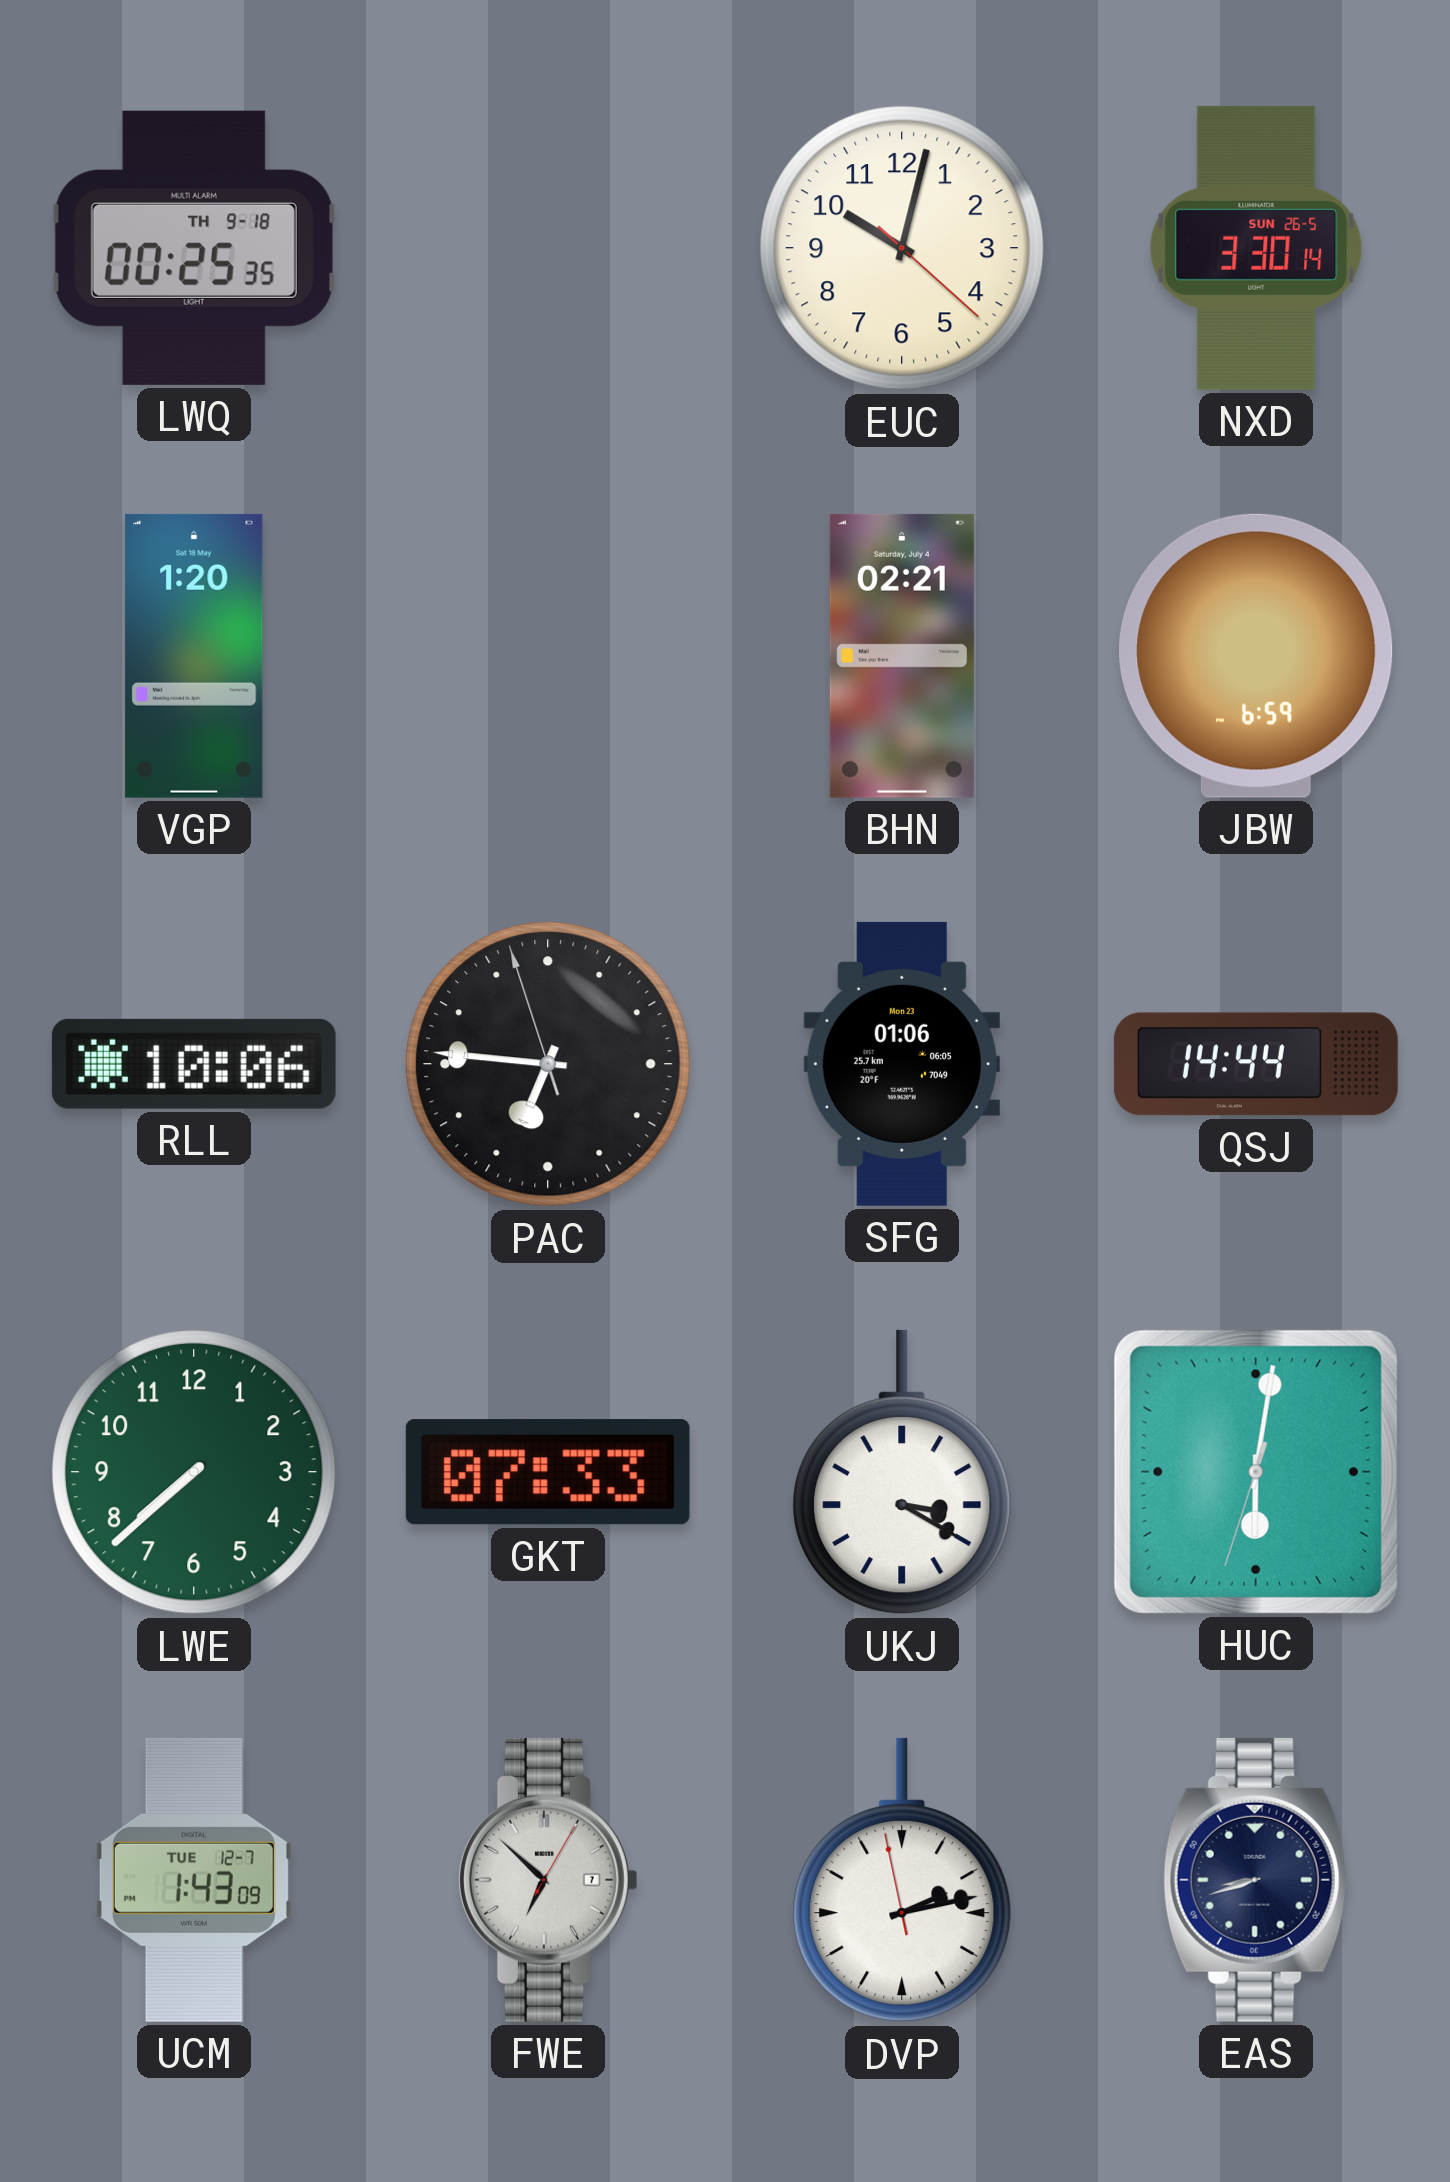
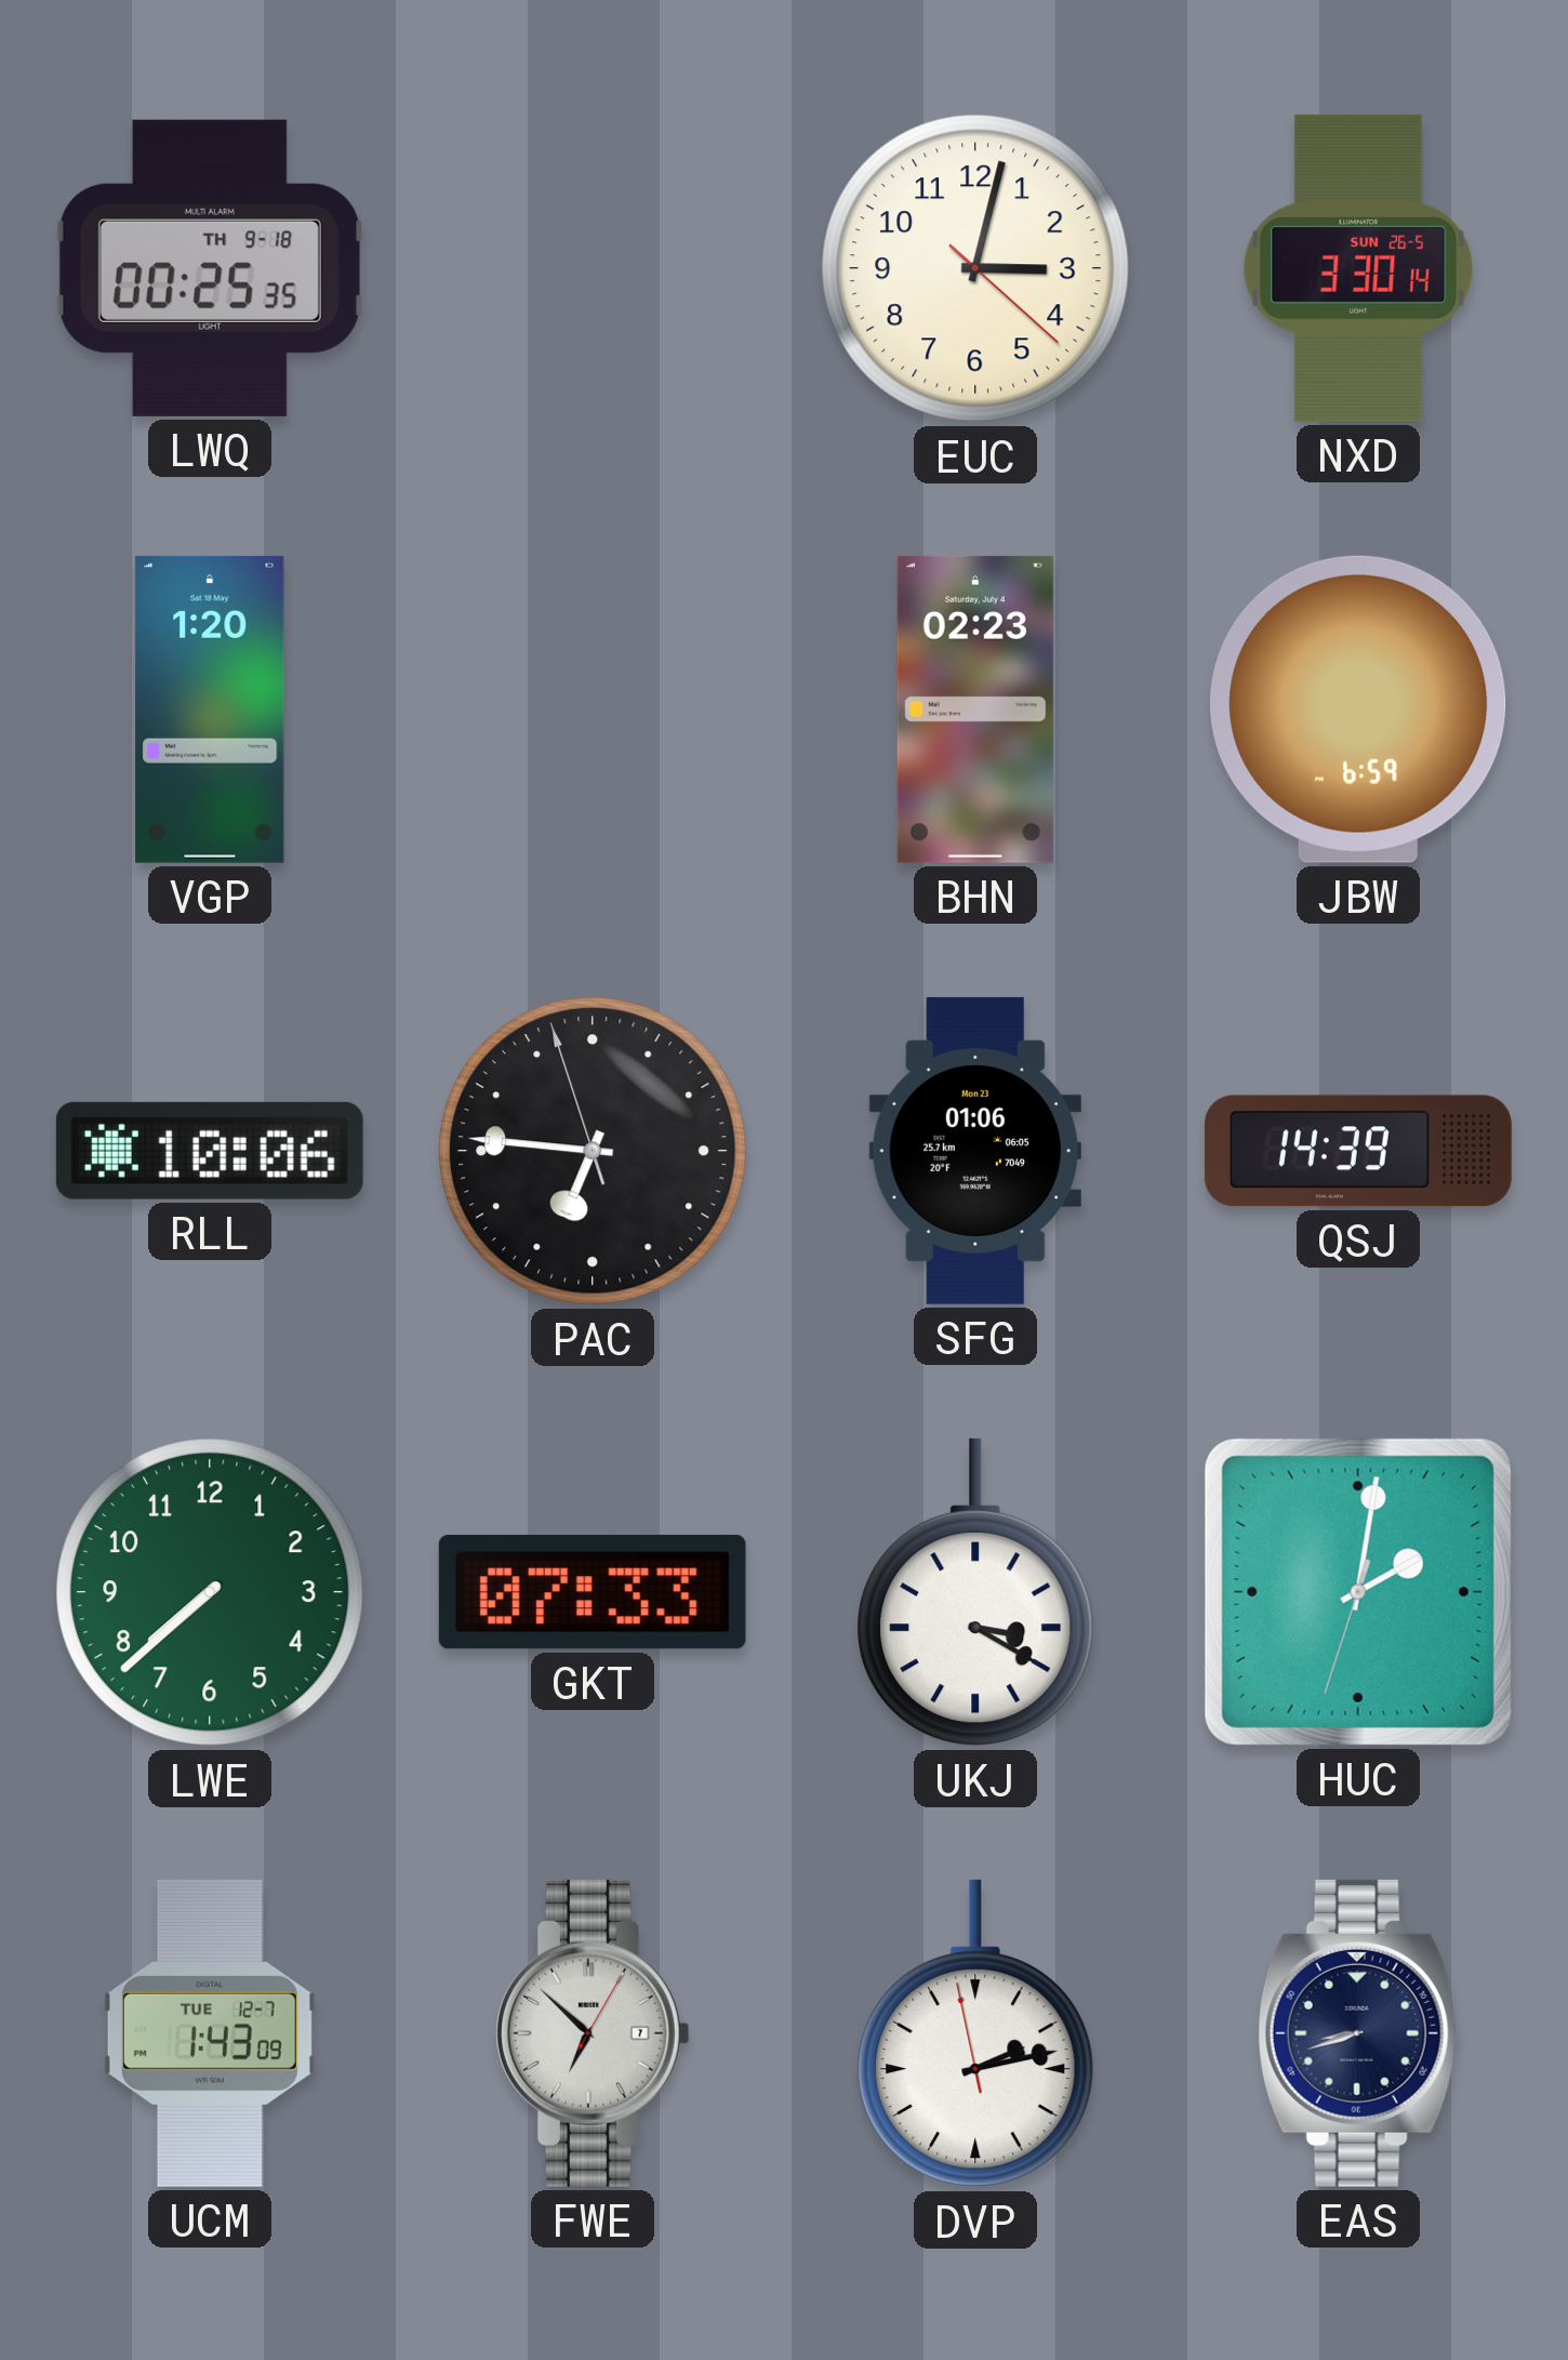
EUC: 10:02 -> 3:02 (975, 268)
BHN: 02:21 -> 02:23 (975, 710)
QSJ: 14:44 -> 14:39 (1358, 1151)
HUC: 6:01 -> 2:01 (1358, 1592)
